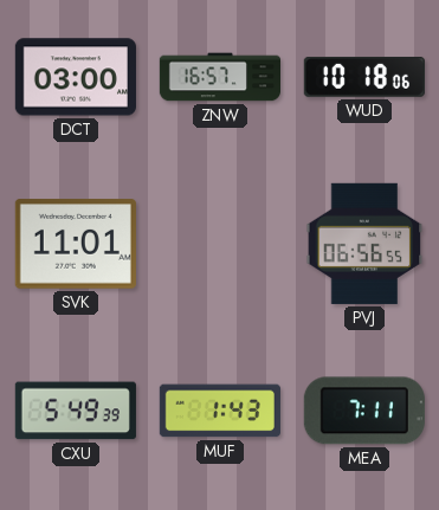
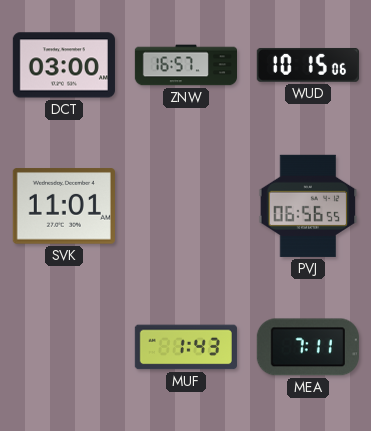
WUD: 10:18 -> 10:15 (308, 65)
CXU: 5:49 -> none (76, 411)
